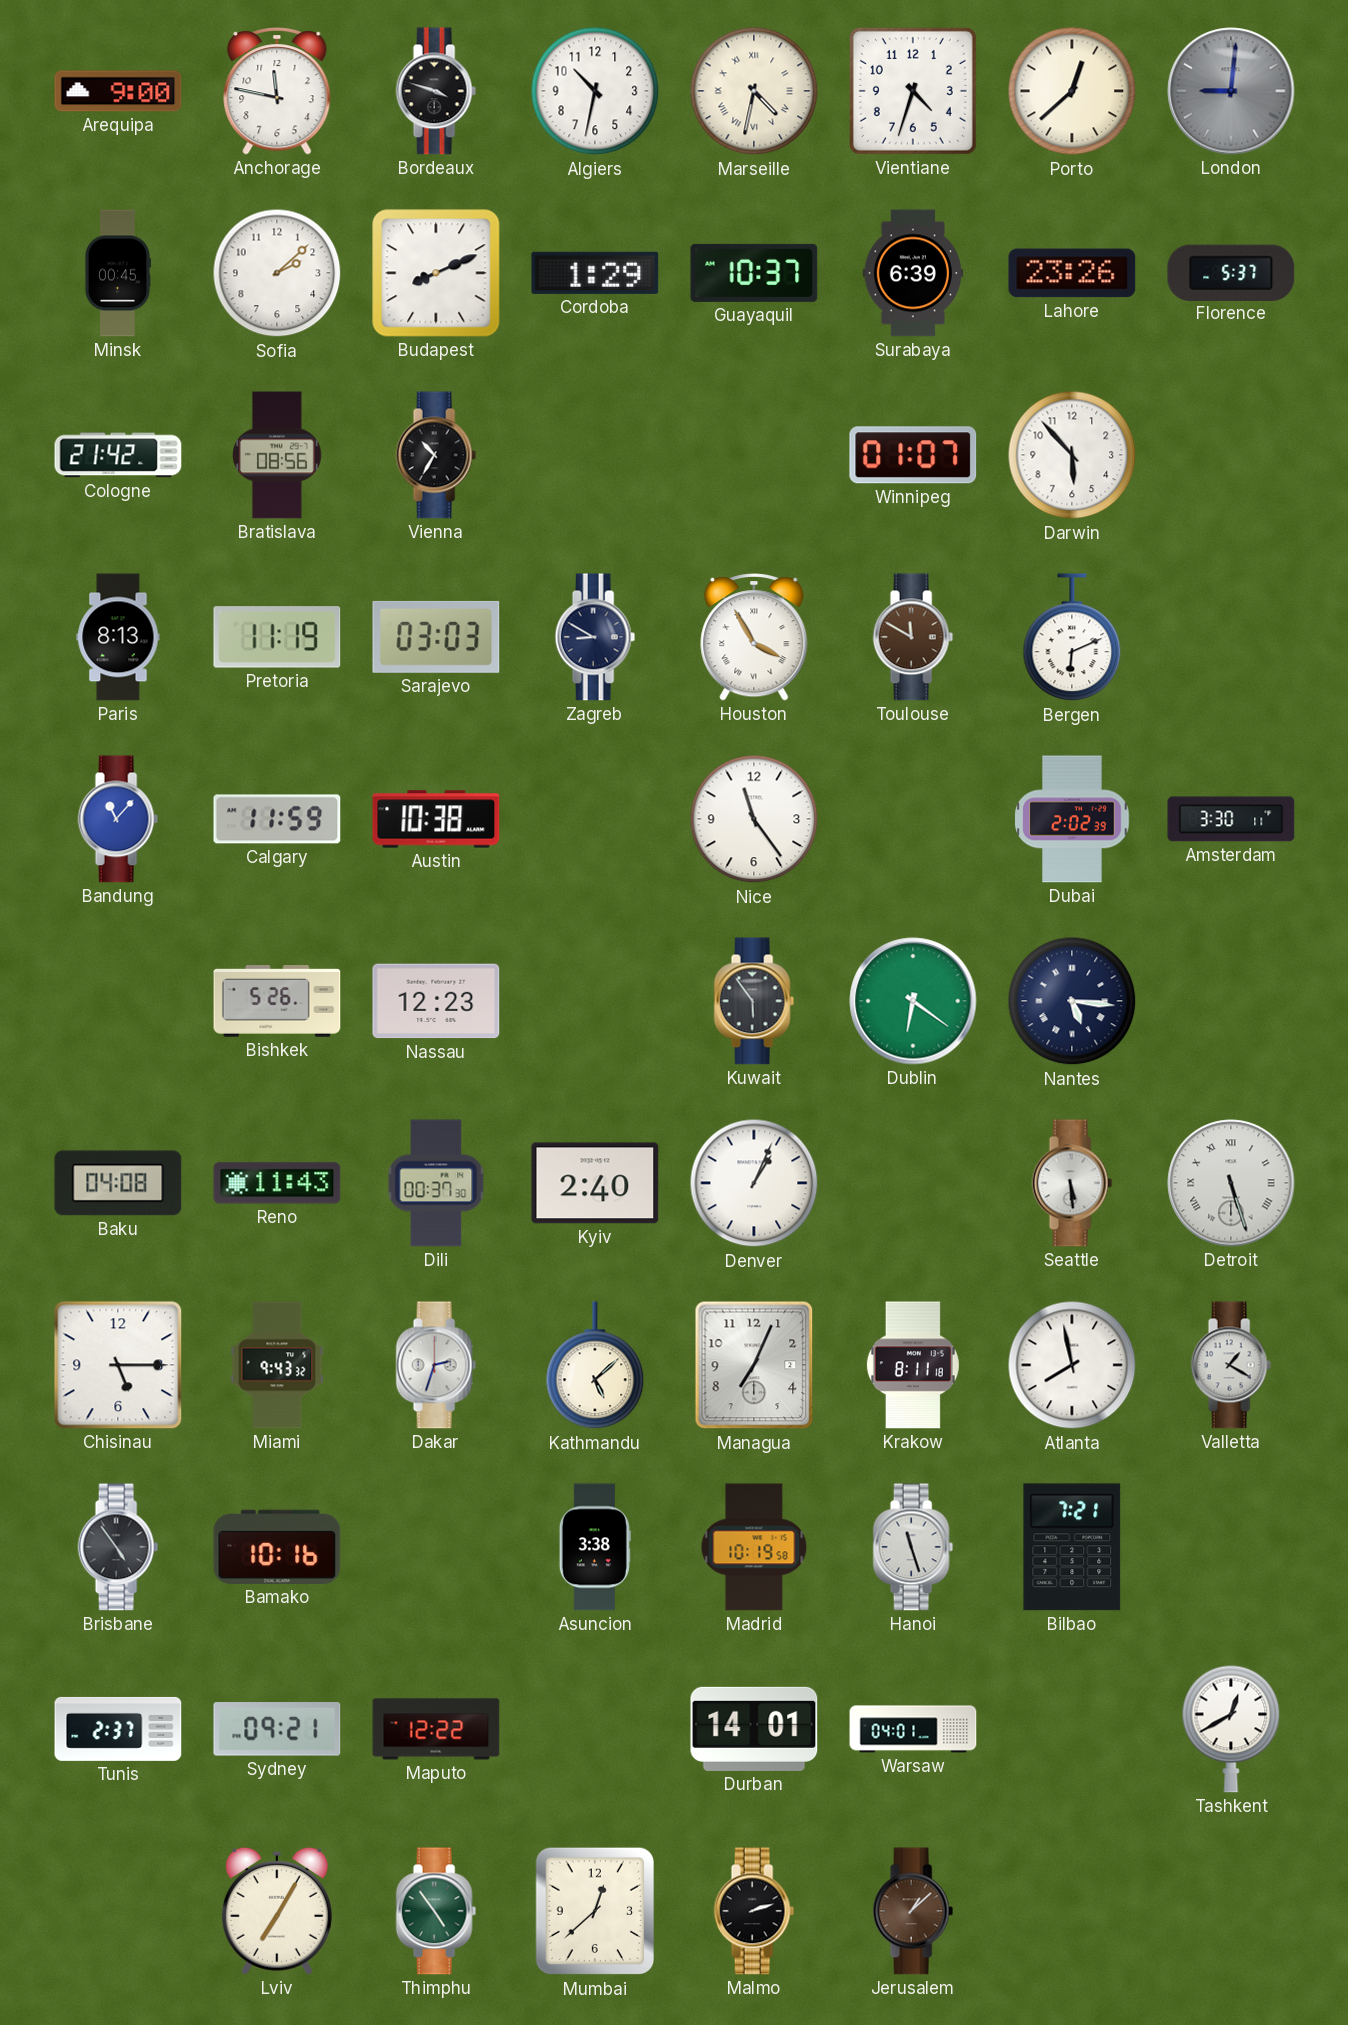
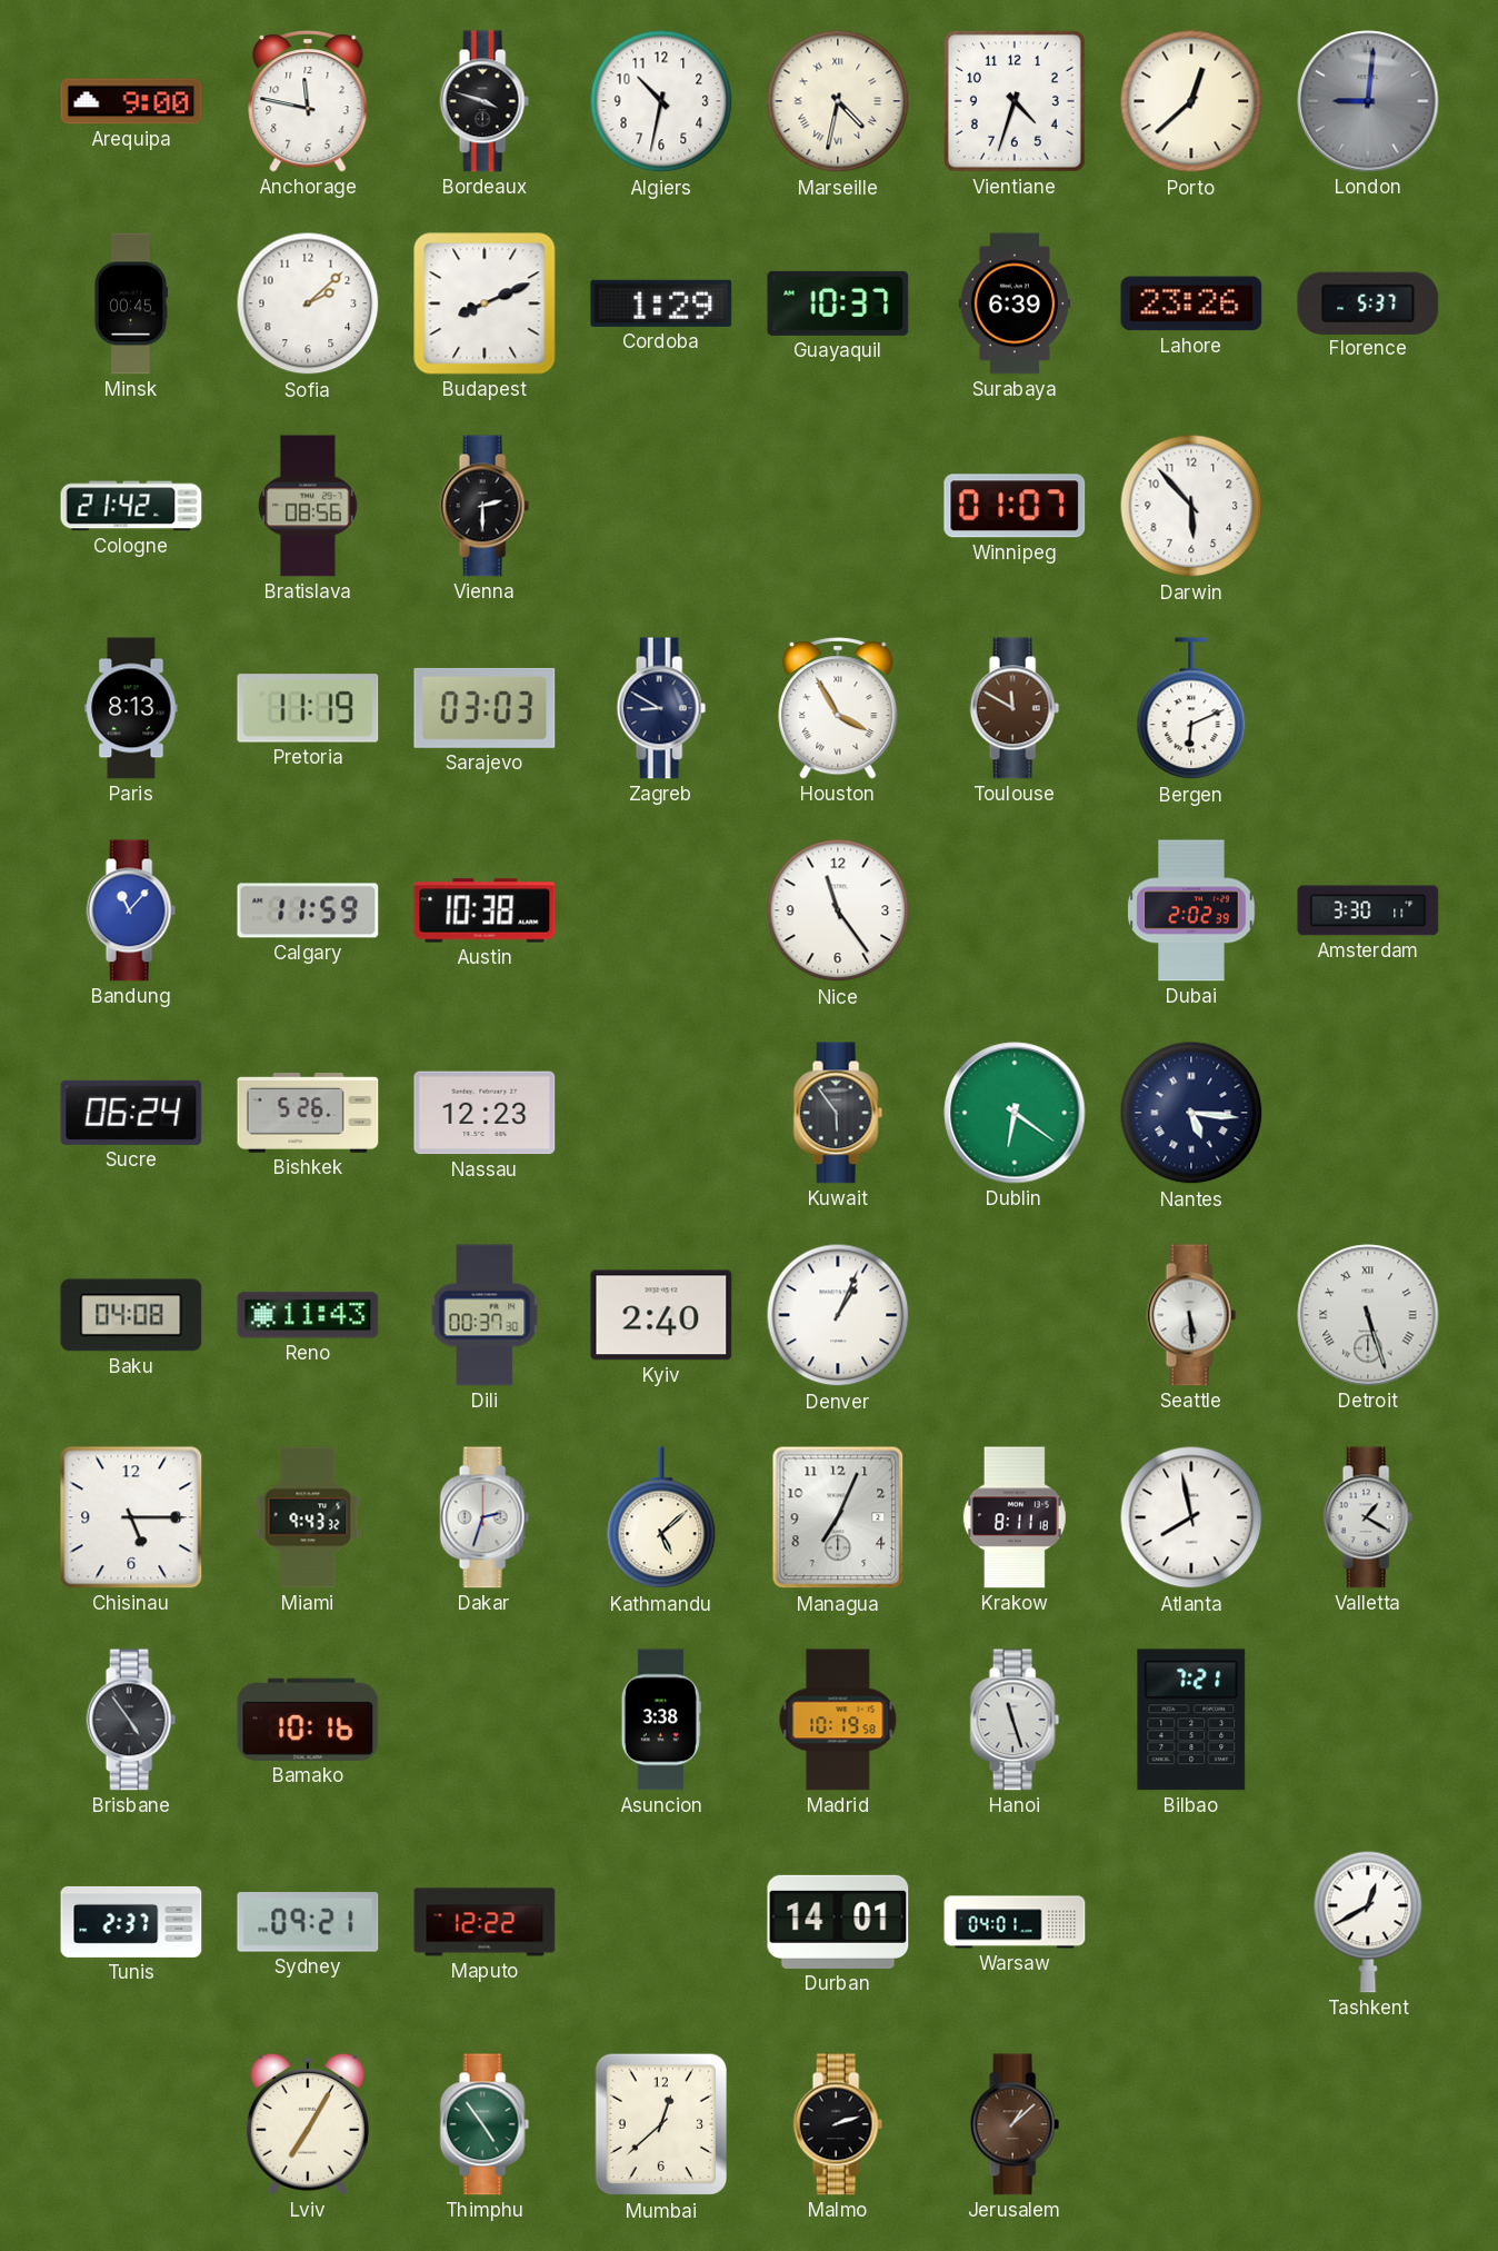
Vienna: 10:35 -> 2:30 (485, 506)
Sucre: none -> 06:24 (131, 1113)
